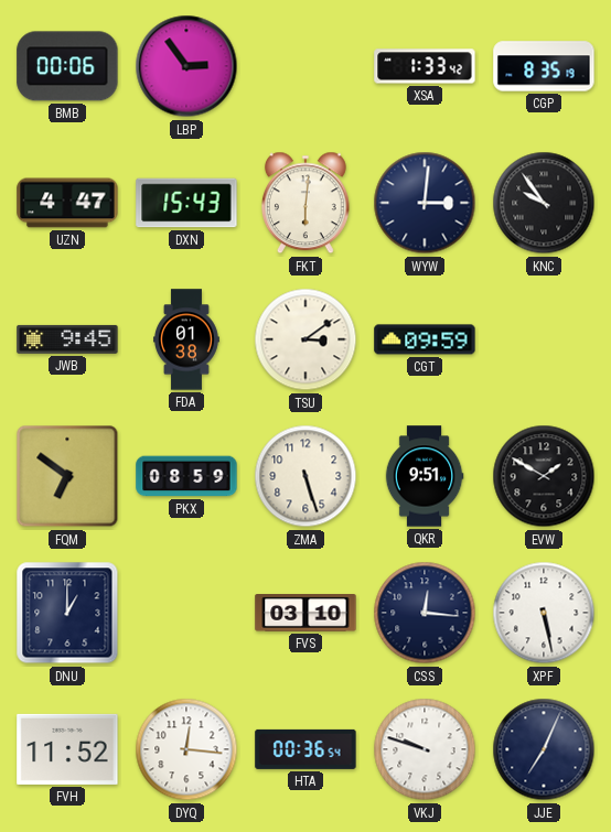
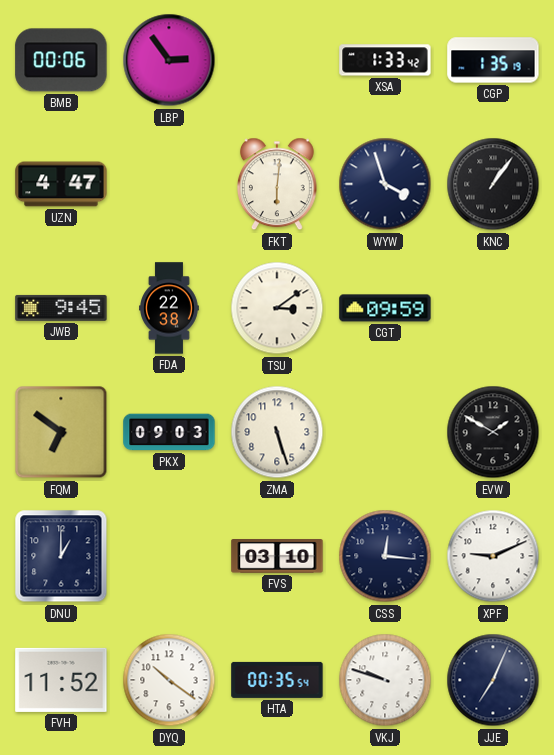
CGP: 8:35 -> 1:35 (493, 60)
DXN: 15:43 -> none (186, 203)
WYW: 3:01 -> 3:57 (385, 184)
KNC: 9:54 -> 1:06 (493, 184)
FDA: 01:38 -> 22:38 (170, 308)
PKX: 08:59 -> 09:03 (169, 432)
QKR: 9:51 -> none (425, 476)
XPF: 5:28 -> 9:11 (493, 556)
DYQ: 12:16 -> 10:21 (169, 680)
HTA: 00:36 -> 00:35 (277, 680)
